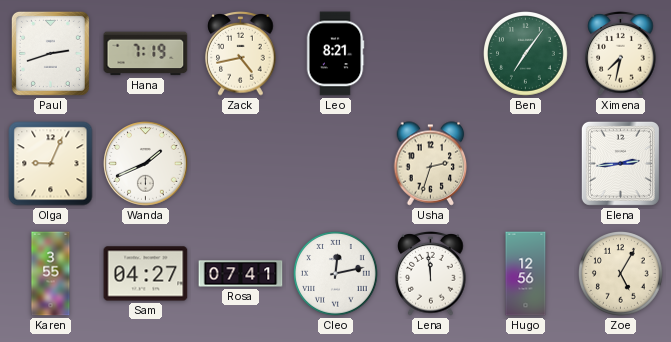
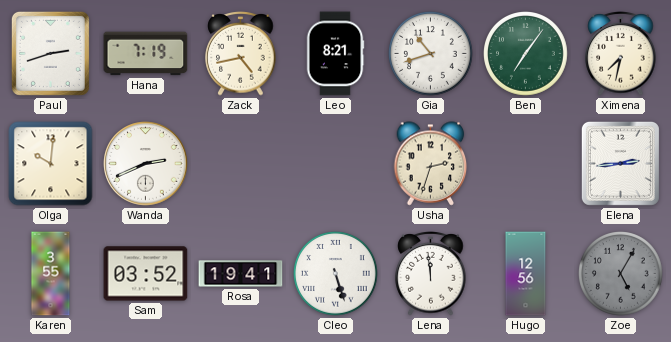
Gia: none -> 10:42 (431, 54)
Olga: 9:04 -> 10:01 (51, 164)
Wanda: 1:41 -> 2:41 (146, 164)
Sam: 04:27 -> 03:52 (146, 274)
Rosa: 07:41 -> 19:41 (241, 274)
Cleo: 12:13 -> 5:27 (336, 274)
Zoe dial: cream -> grey (621, 274)
